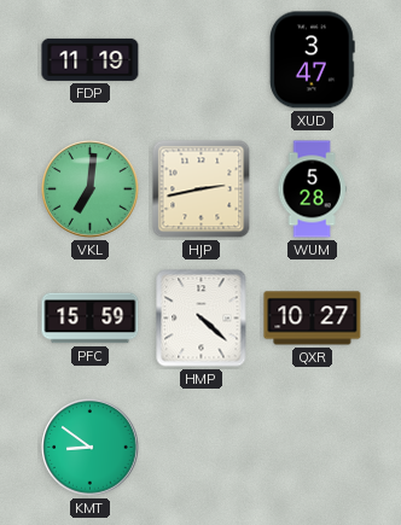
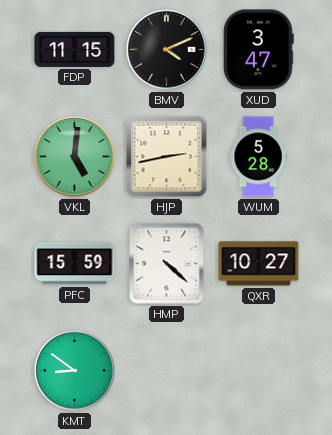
FDP: 11:19 -> 11:15 (75, 49)
BMV: none -> 4:11 (167, 50)
VKL: 7:01 -> 5:01 (75, 157)
